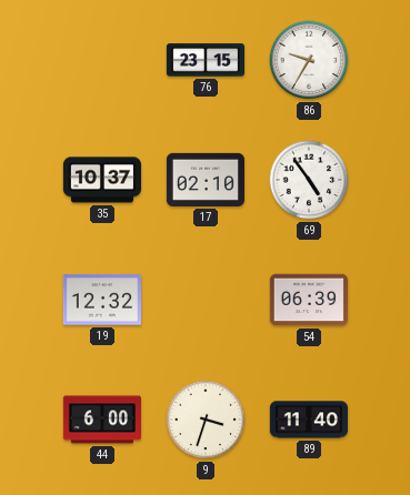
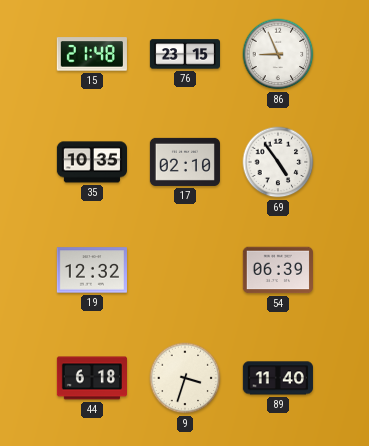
15: none -> 21:48 (92, 54)
86: 9:35 -> 8:56 (278, 54)
35: 10:37 -> 10:35 (91, 162)
44: 6:00 -> 6:18 (91, 378)
